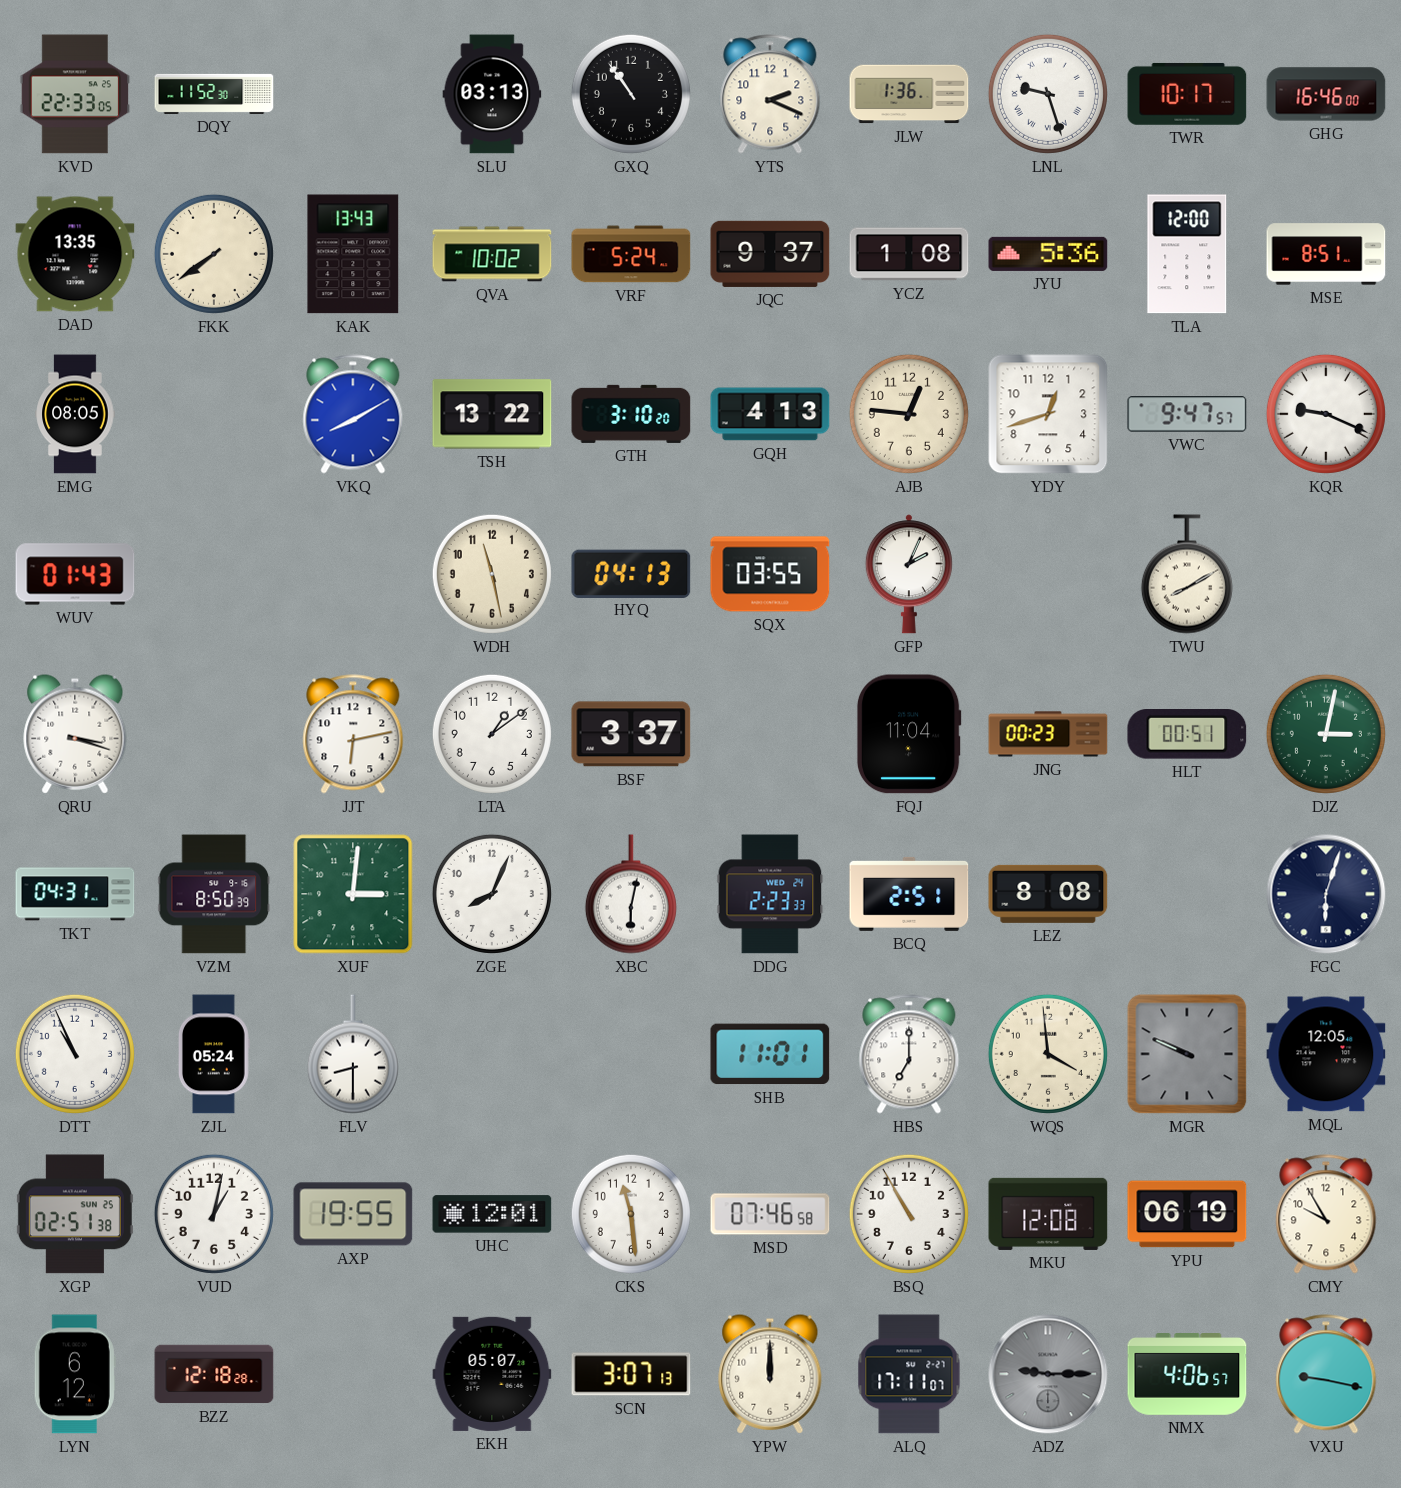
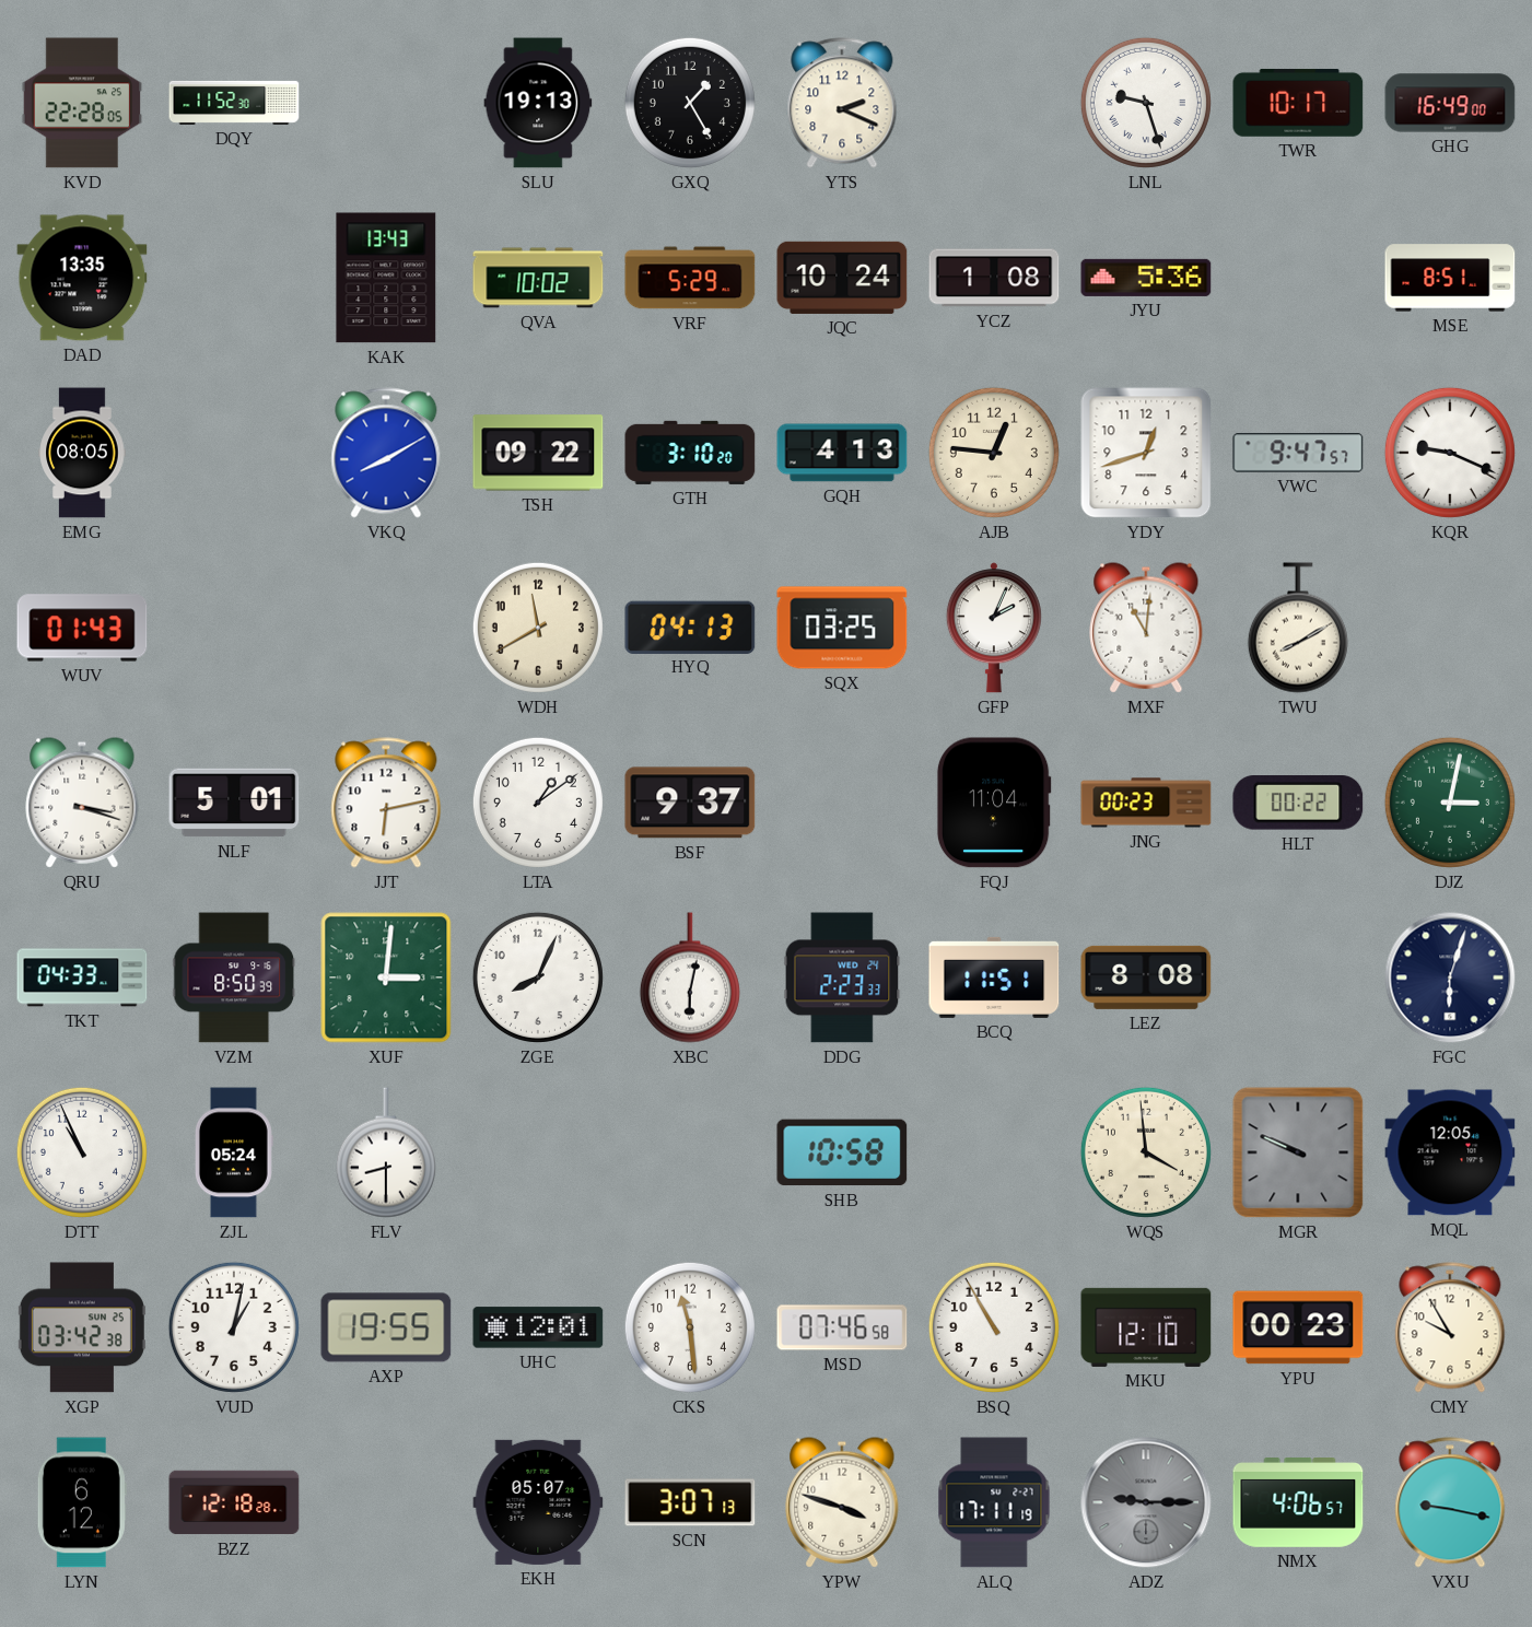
KVD: 22:33 -> 22:28 (82, 103)
SLU: 03:13 -> 19:13 (538, 103)
GXQ: 10:54 -> 1:25 (690, 103)
JLW: 1:36 -> none (909, 94)
GHG: 16:46 -> 16:49 (1450, 103)
FKK: 7:39 -> none (214, 254)
VRF: 5:24 -> 5:29 (690, 278)
JQC: 9:37 -> 10:24 (842, 278)
TLA: 12:00 -> none (1187, 254)
TSH: 13:22 -> 09:22 (538, 453)
WDH: 11:28 -> 11:40 (538, 628)
SQX: 03:55 -> 03:25 (842, 628)
MXF: none -> 11:01 (1146, 628)
NLF: none -> 5:01 (234, 803)
BSF: 3:37 -> 9:37 (690, 803)
HLT: 00:51 -> 00:22 (1298, 803)
TKT: 04:31 -> 04:33 (82, 978)
BCQ: 2:51 -> 11:51 (994, 978)
SHB: 11:01 -> 10:58 (842, 1152)
HBS: 7:00 -> none (909, 1054)
XGP: 02:51 -> 03:42 (82, 1327)
MKU: 12:08 -> 12:10 (1146, 1327)
YPU: 06:19 -> 00:23 (1298, 1327)
YPW: 12:00 -> 3:48 (842, 1502)
ALQ: 17:11:07 -> 17:11:19 (994, 1502)
